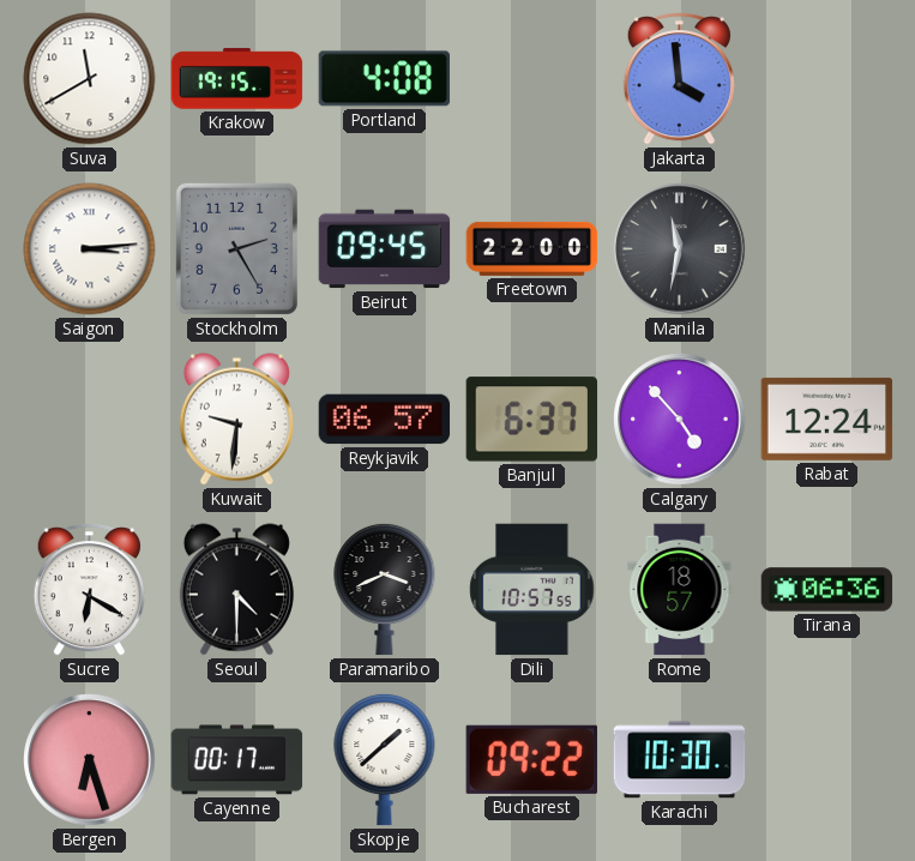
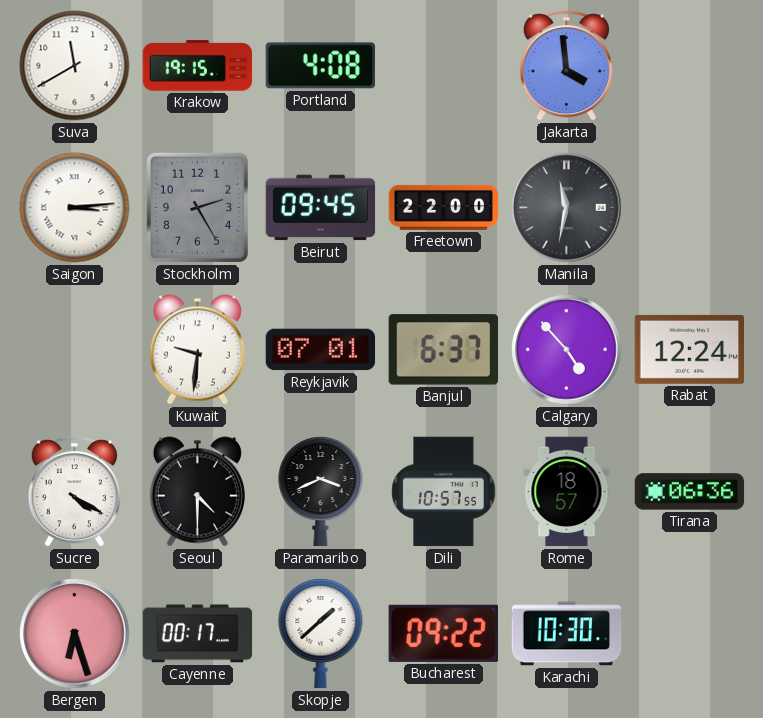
Reykjavik: 06:57 -> 07:01 (321, 350)
Sucre: 6:20 -> 4:20 (74, 492)
